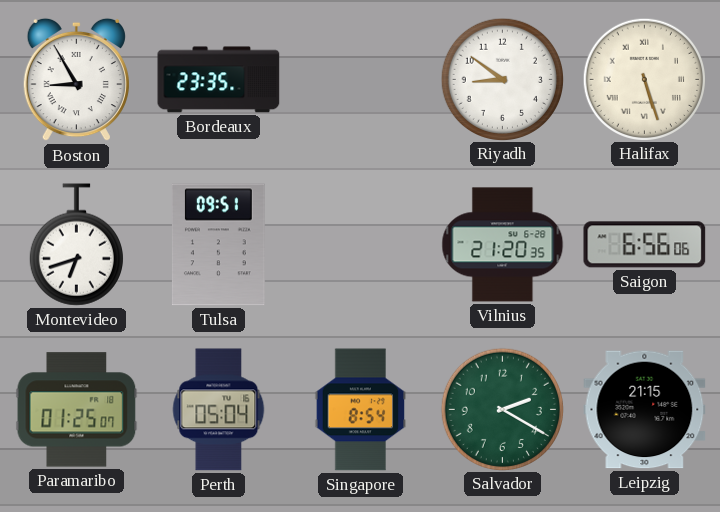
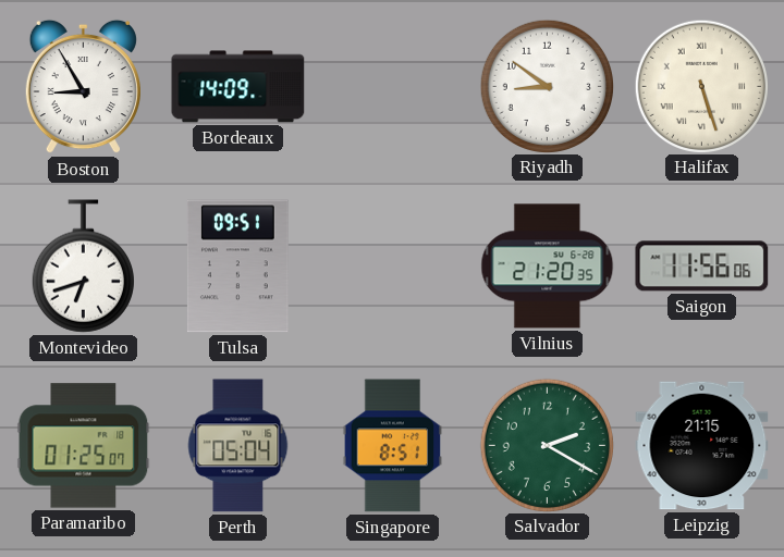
Bordeaux: 23:35 -> 14:09 (238, 87)
Saigon: 6:56 -> 11:56 (702, 267)
Singapore: 8:54 -> 8:51 (393, 446)
